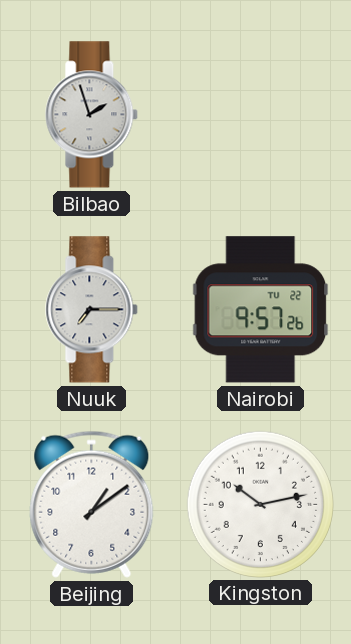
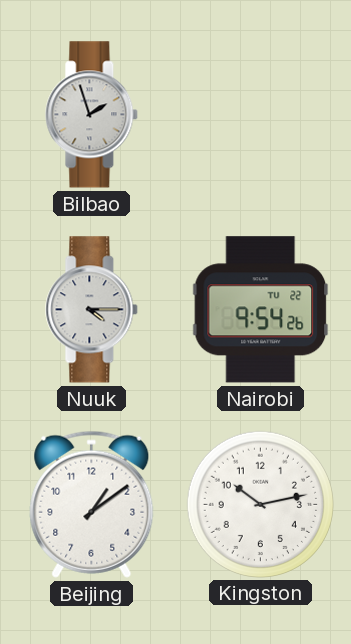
Nuuk: 7:15 -> 4:15 (92, 310)
Nairobi: 9:57 -> 9:54 (261, 310)
